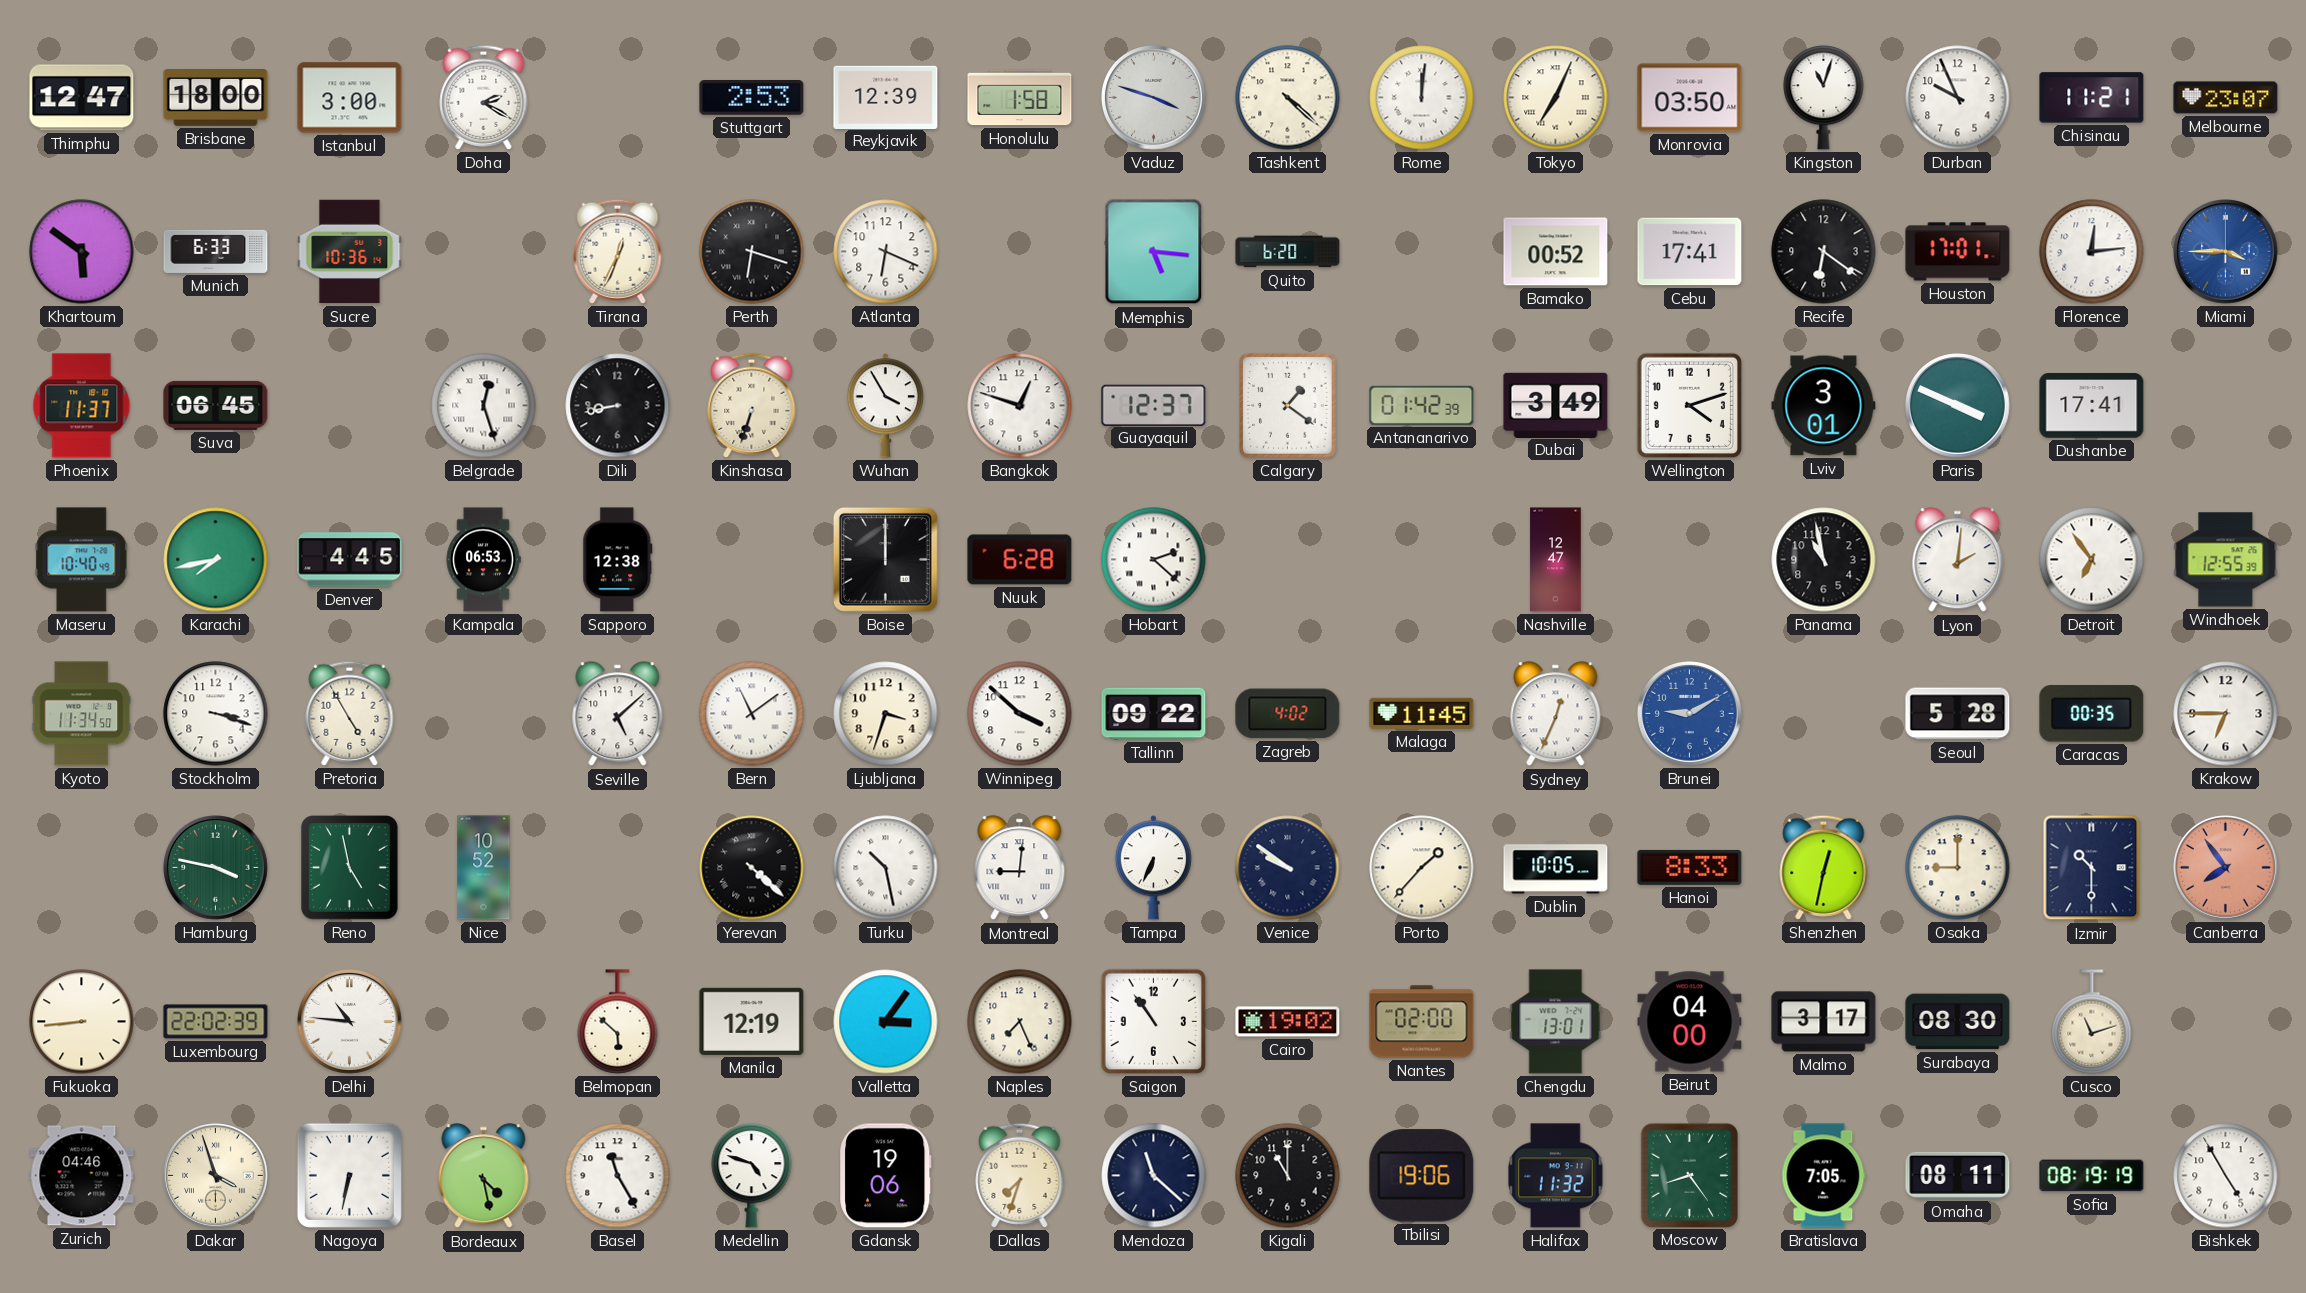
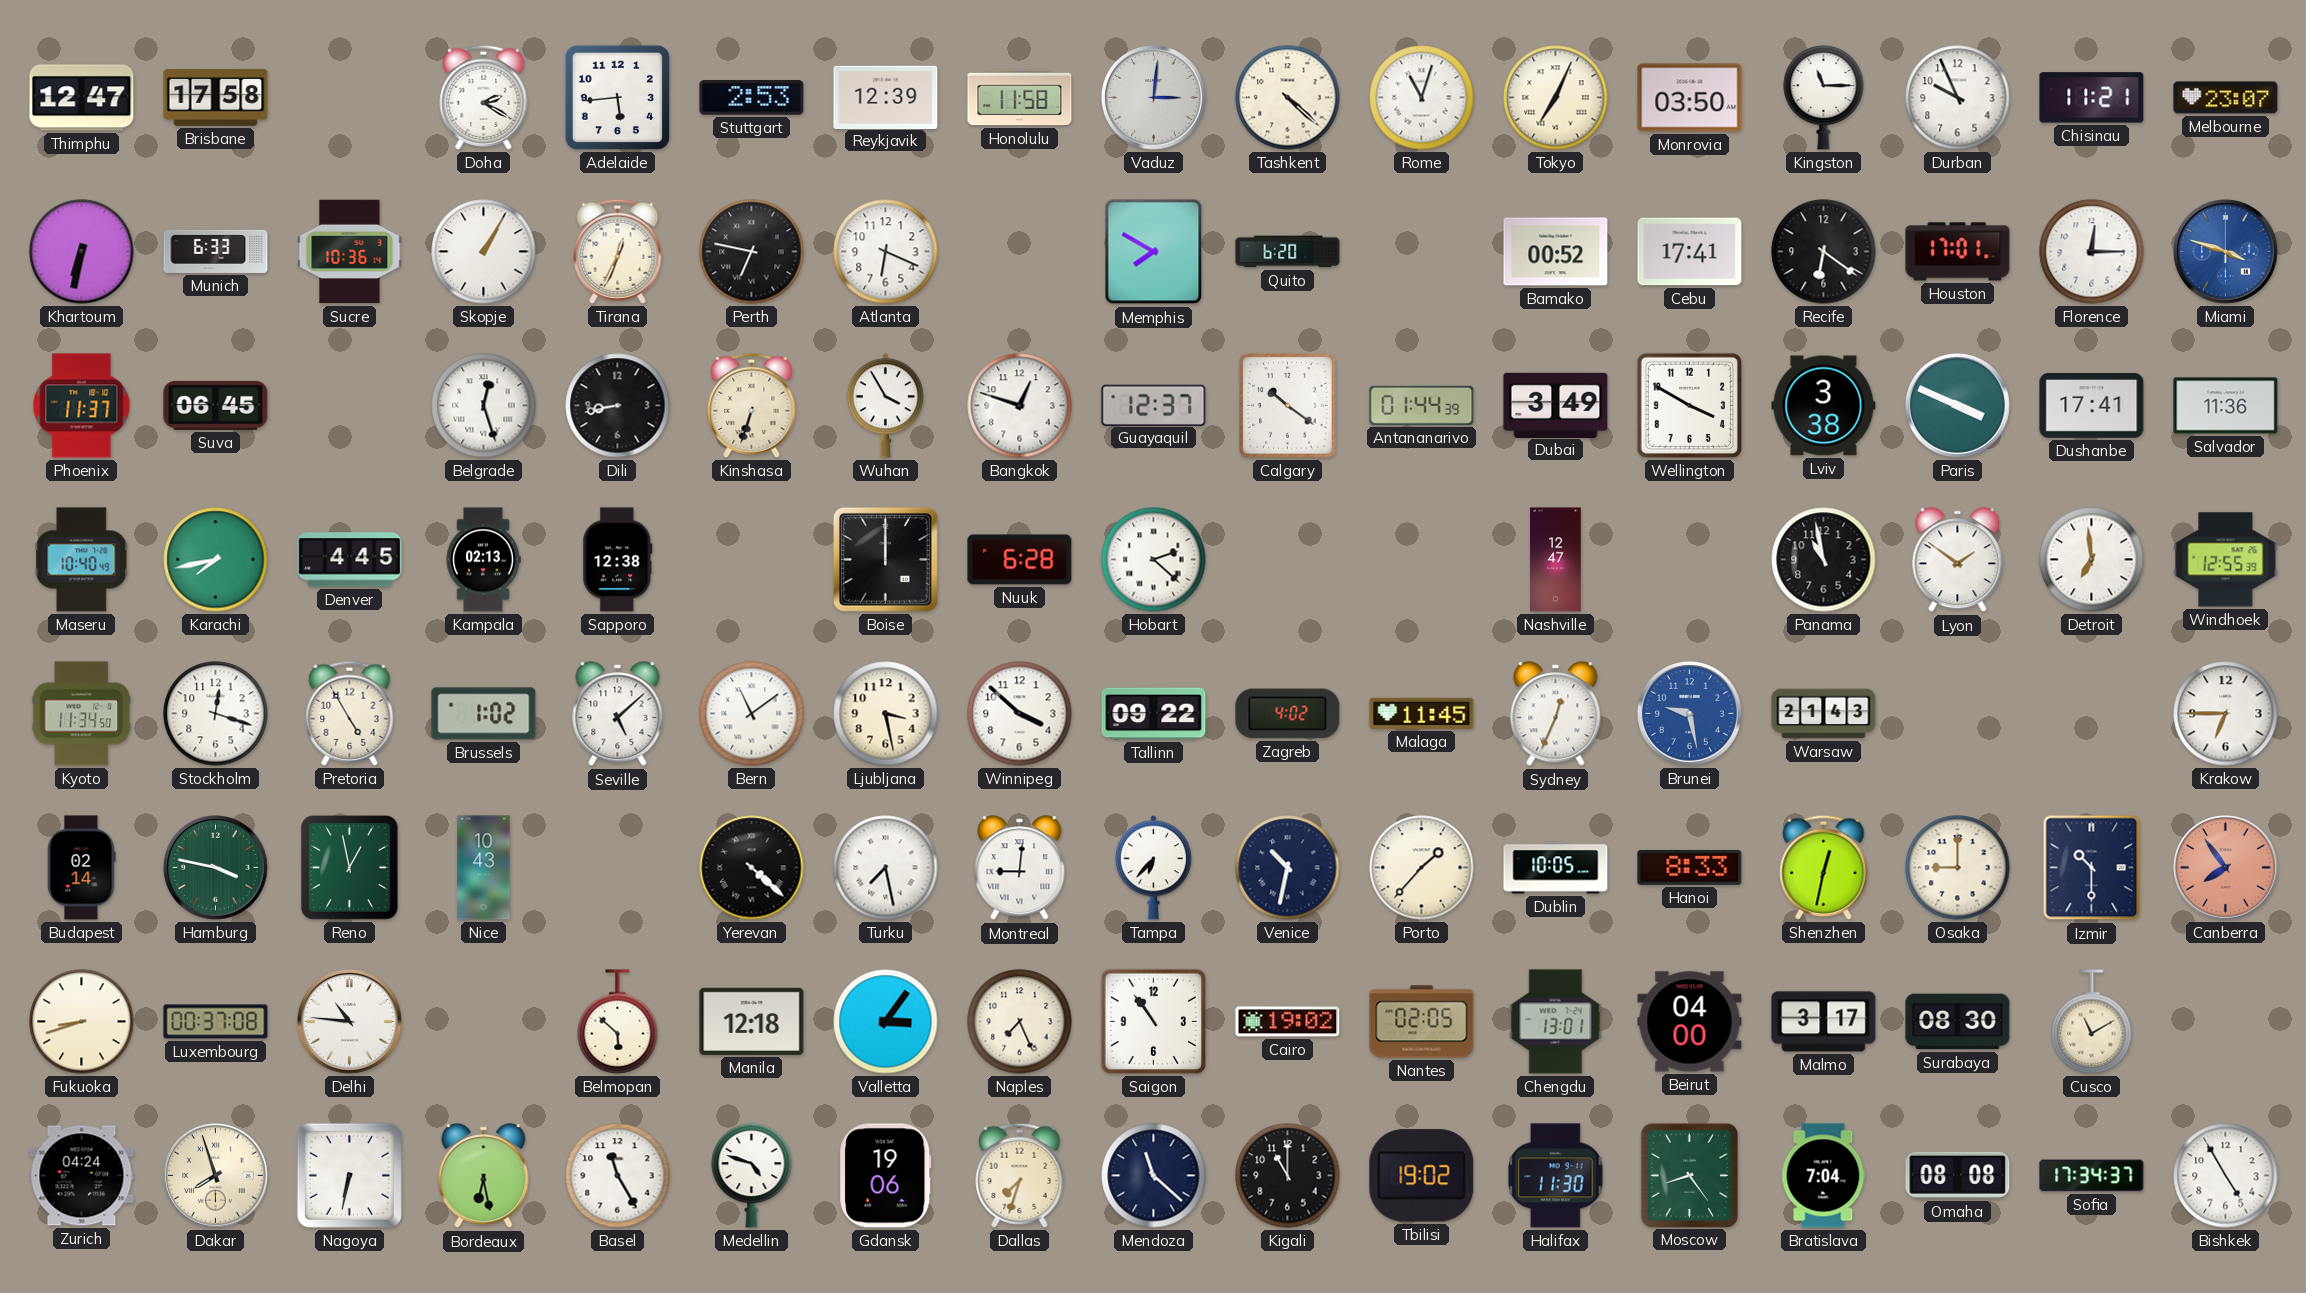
Brisbane: 18:00 -> 17:58 (216, 98)
Istanbul: 3:00 -> none (350, 98)
Adelaide: none -> 5:44 (617, 97)
Honolulu: 1:58 -> 11:58 (1020, 98)
Vaduz: 3:48 -> 3:01 (1154, 98)
Rome: 12:01 -> 11:03 (1422, 98)
Kingston: 11:03 -> 11:15 (1824, 97)
Khartoum: 5:51 -> 6:32 (82, 252)
Skopje: none -> 1:05 (484, 252)
Perth: 6:18 -> 6:47 (752, 252)
Memphis: 5:16 -> 7:50 (1154, 252)
Florence: 12:14 -> 12:15 (2092, 252)
Miami: 3:45 -> 3:48 (2226, 252)
Calgary: 1:21 -> 10:21 (1288, 406)
Antananarivo: 01:42 -> 01:44 (1422, 405)
Wellington: 4:12 -> 3:50 (1689, 405)
Lviv: 3:01 -> 3:38 (1824, 406)
Salvador: none -> 11:36 (2226, 406)
Kampala: 06:53 -> 02:13 (483, 560)
Lyon: 2:01 -> 1:51 (1958, 560)
Detroit: 6:54 -> 6:59 (2092, 560)
Stockholm: 3:18 -> 12:18 (216, 714)
Brussels: none -> 1:02 (484, 714)
Ljubljana: 3:33 -> 3:28 (886, 714)
Brunei: 9:10 -> 9:28 (1690, 714)
Warsaw: none -> 21:43 (1824, 714)
Seoul: 5:28 -> none (1958, 714)
Caracas: 00:35 -> none (2092, 714)
Budapest: none -> 02:14 (81, 868)
Reno: 4:58 -> 12:58 (350, 868)
Nice: 10:52 -> 10:43 (484, 868)
Turku: 10:28 -> 7:28 (886, 868)
Tampa: 6:34 -> 6:37 (1153, 868)
Venice: 9:51 -> 10:32 (1288, 868)
Fukuoka: 8:44 -> 8:42 (82, 1022)
Luxembourg: 22:02 -> 00:37 (216, 1022)
Manila: 12:19 -> 12:18 (752, 1021)
Nantes: 02:00 -> 02:05 (1422, 1022)
Cusco: 11:12 -> 11:10 (2092, 1022)
Zurich: 04:46 -> 04:24 (82, 1176)
Dakar: 3:57 -> 7:57 (216, 1176)
Bordeaux: 4:28 -> 6:28 (484, 1176)
Tbilisi: 19:06 -> 19:02 (1422, 1176)
Halifax: 11:32 -> 11:30 (1556, 1176)
Bratislava: 7:05 -> 7:04 (1824, 1176)
Omaha: 08:11 -> 08:08 (1958, 1175)
Sofia: 08:19 -> 17:34 (2092, 1176)
